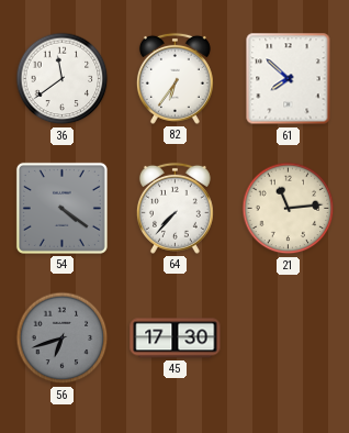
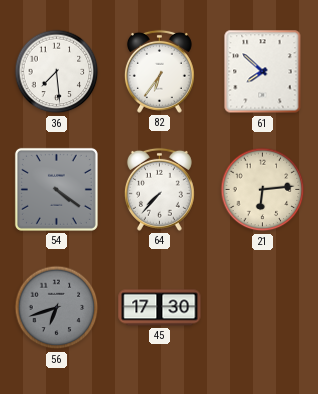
36: 11:39 -> 7:29 (57, 72)
21: 11:14 -> 6:14 (263, 190)
